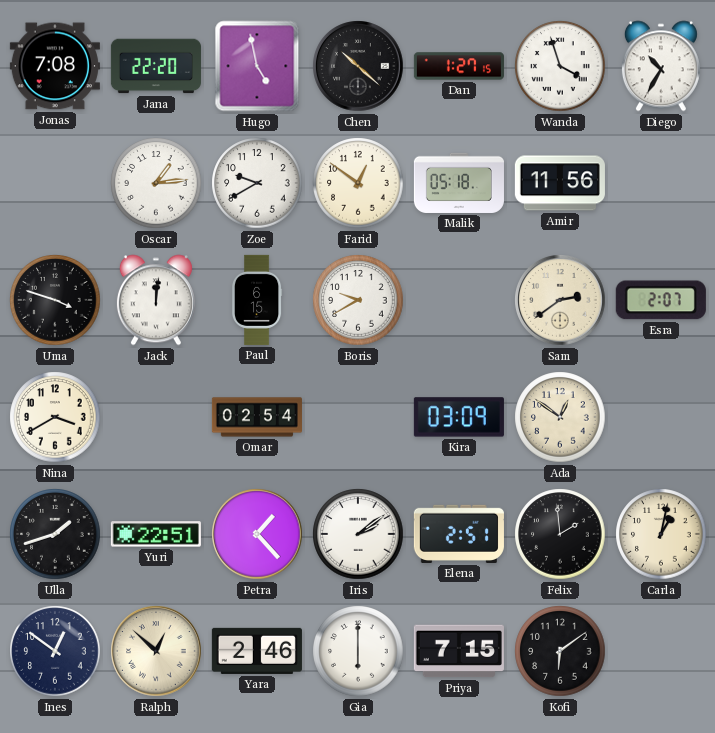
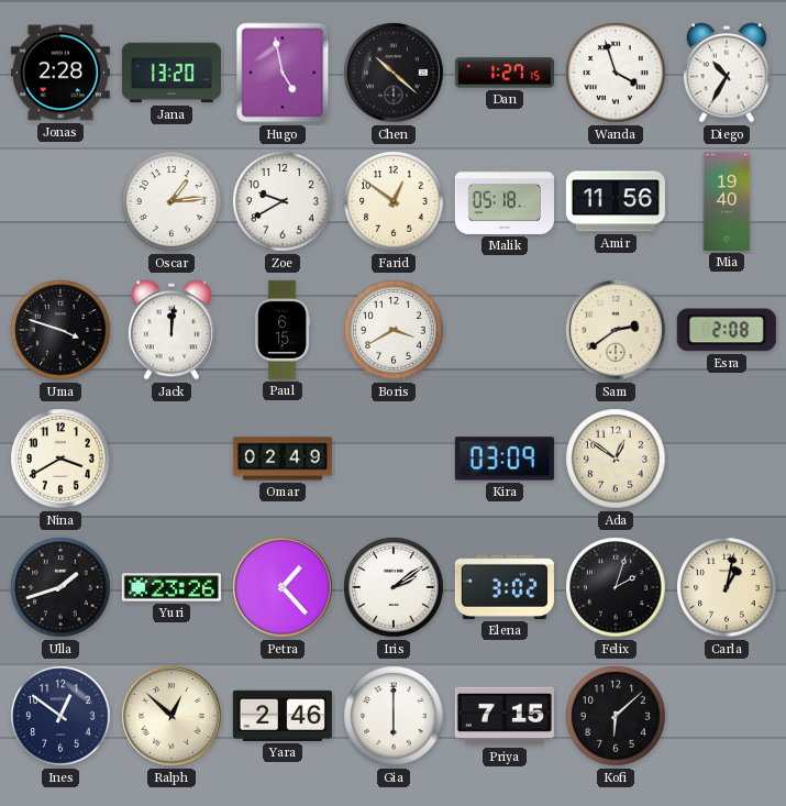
Jonas: 7:08 -> 2:28 (60, 73)
Jana: 22:20 -> 13:20 (171, 73)
Mia: none -> 19:40 (727, 201)
Boris: 9:40 -> 3:40 (394, 330)
Esra: 2:07 -> 2:08 (727, 330)
Omar: 02:54 -> 02:49 (283, 459)
Yuri: 22:51 -> 23:26 (171, 587)
Elena: 2:51 -> 3:02 (505, 587)
Felix: 1:59 -> 2:03 (616, 587)
Kofi: 6:09 -> 6:08 (616, 716)
